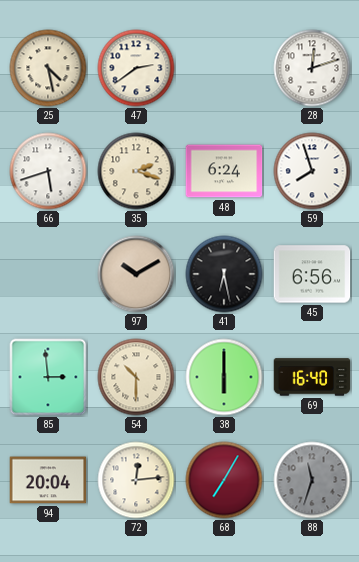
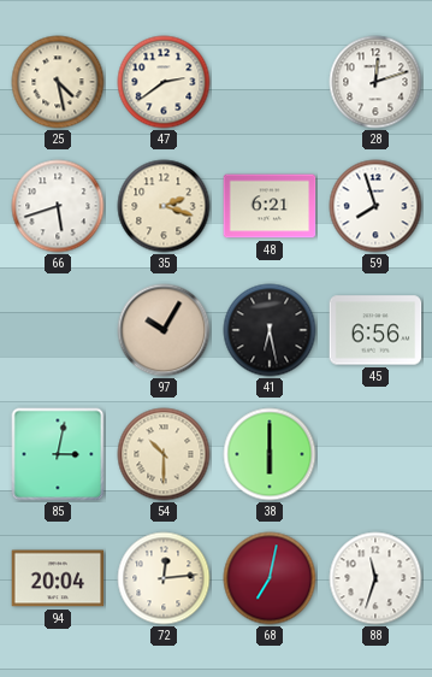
48: 6:24 -> 6:21 (270, 206)
97: 10:10 -> 10:05 (164, 330)
85: 2:59 -> 3:02 (58, 454)
69: 16:40 -> none (312, 377)
68: 7:05 -> 7:02 (270, 578)
88 dial: grey -> white (375, 578)
